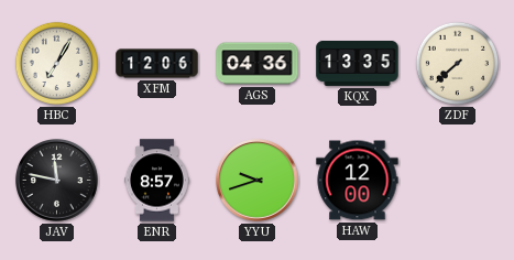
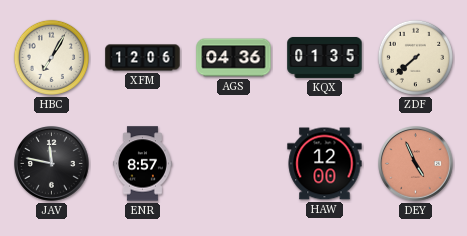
KQX: 13:35 -> 01:35 (325, 57)
YYU: 9:42 -> none (258, 181)
DEY: none -> 4:56 (416, 164)
